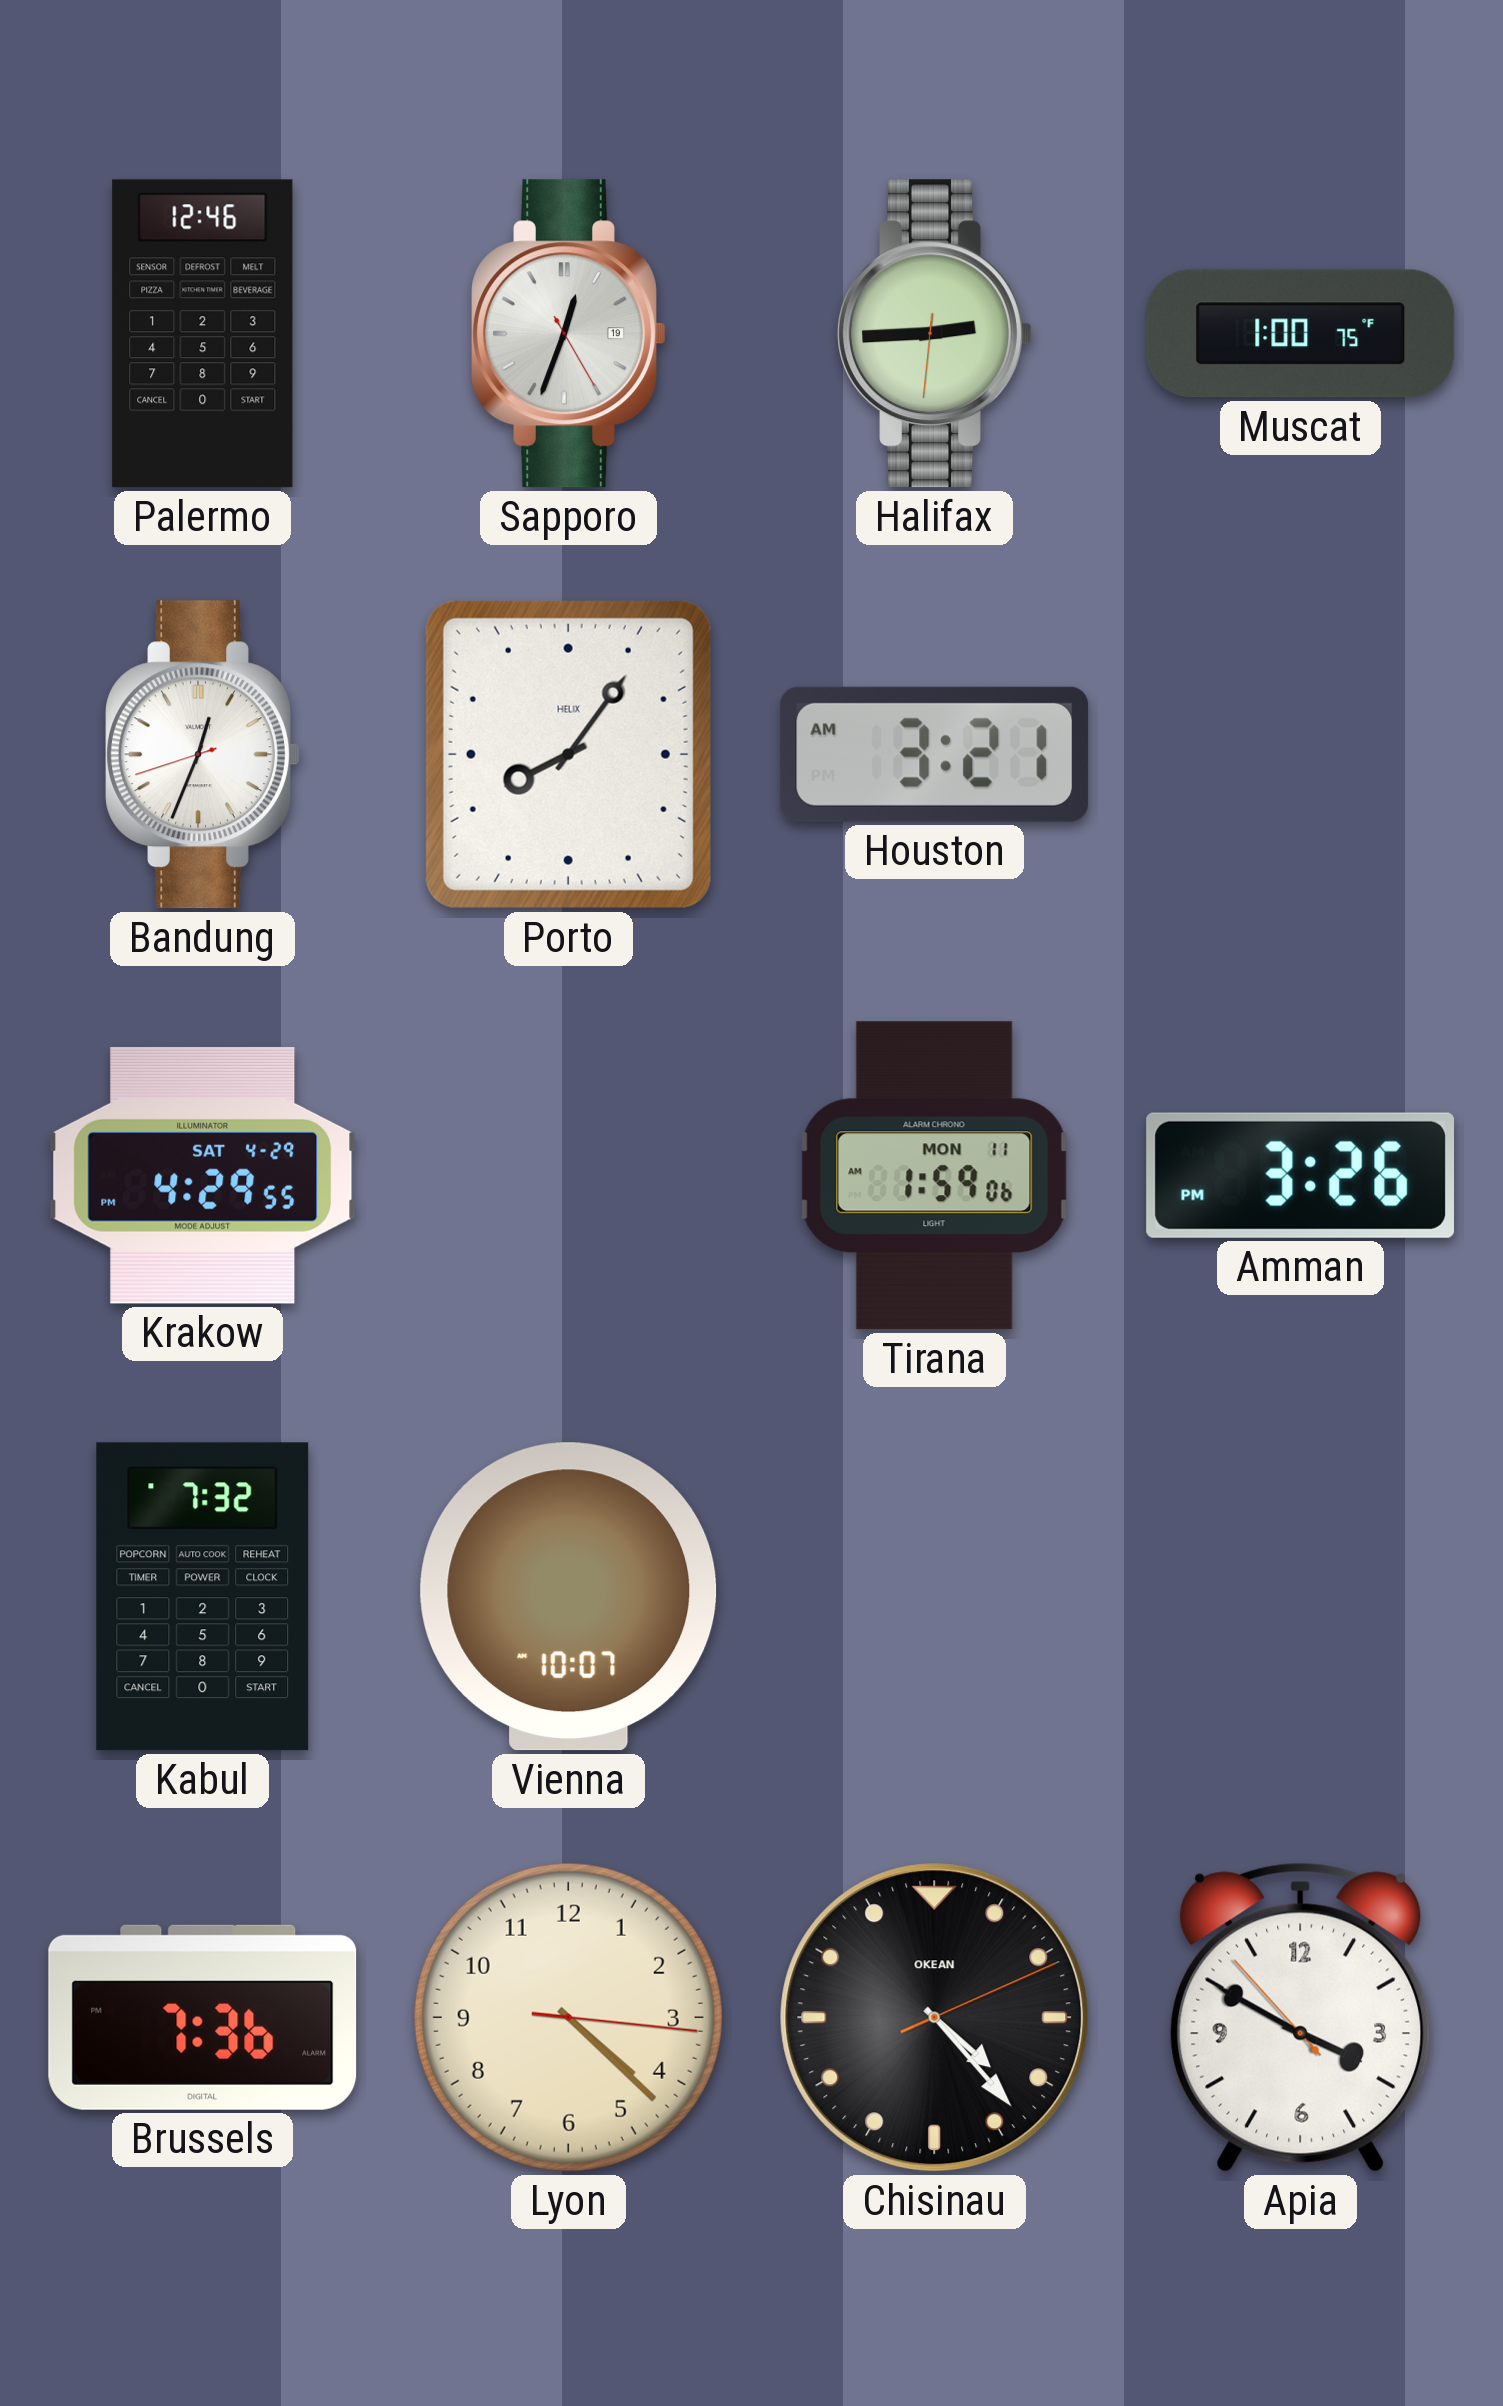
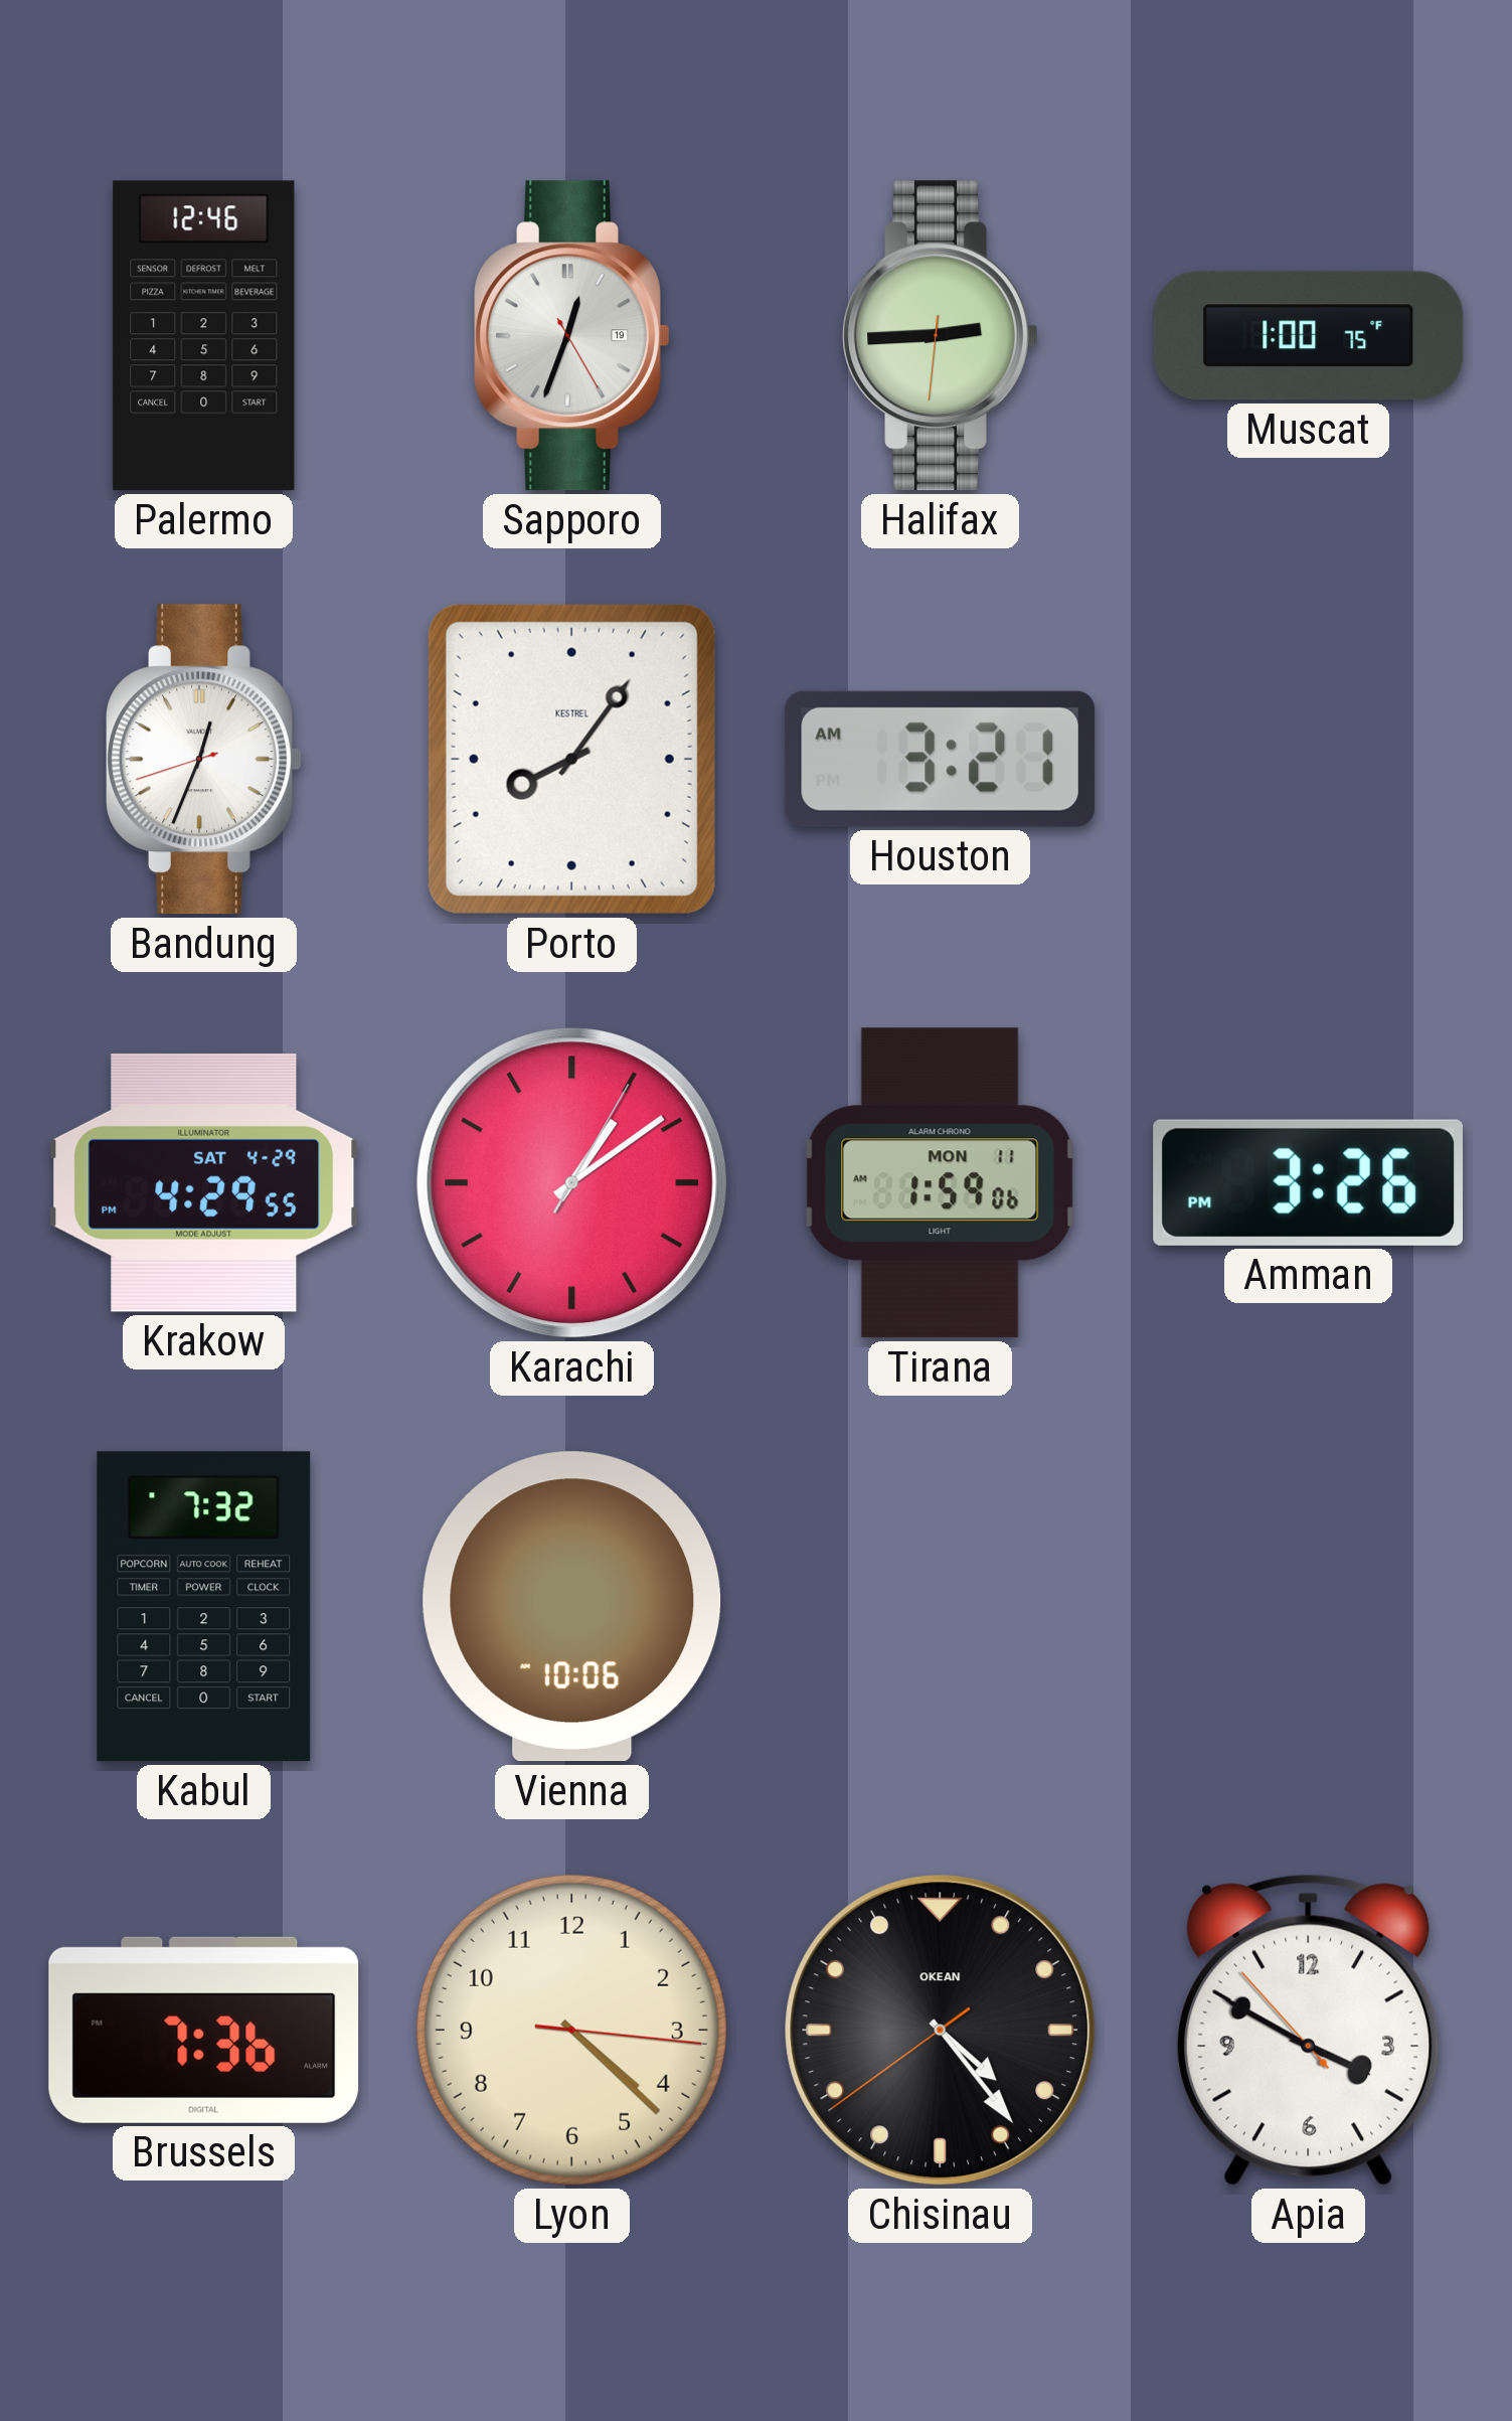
Porto brand: HELIX -> KESTREL (571, 759)
Karachi: none -> 1:09 (572, 1183)
Vienna: 10:07 -> 10:06 (572, 1607)
Chisinau: 4:23:11 -> 4:23:39 (941, 2031)
